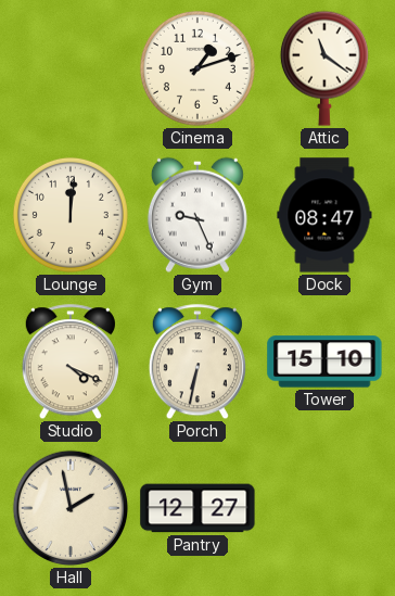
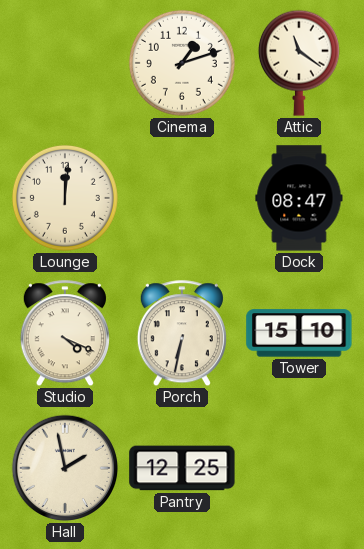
Gym: 9:26 -> none (197, 215)
Pantry: 12:27 -> 12:25 (182, 468)
